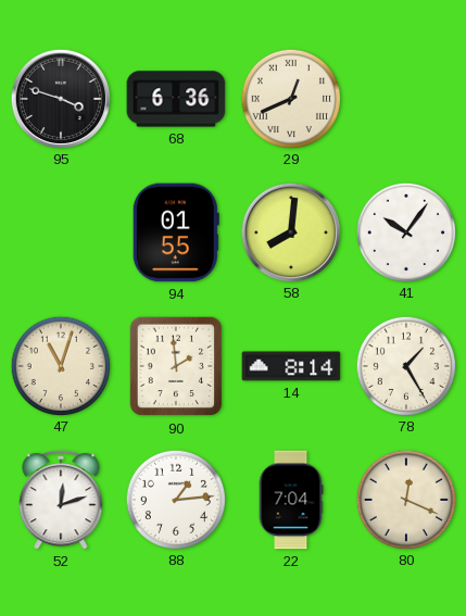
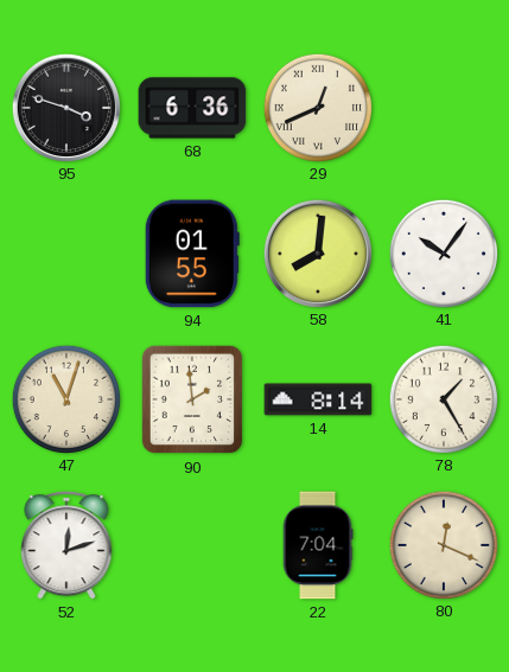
88: 1:14 -> none (175, 499)
